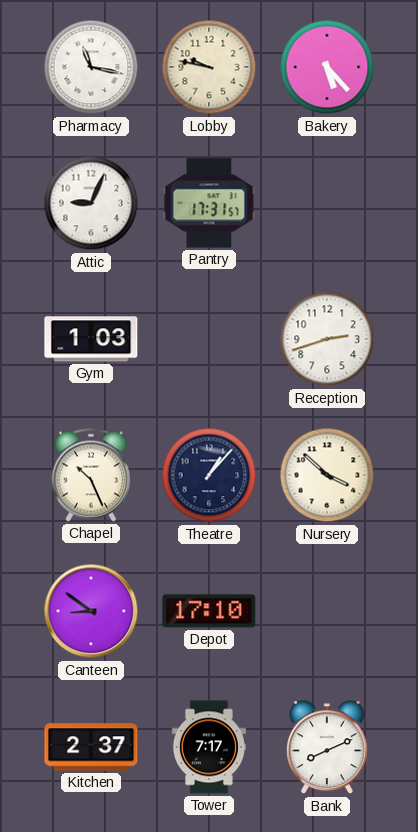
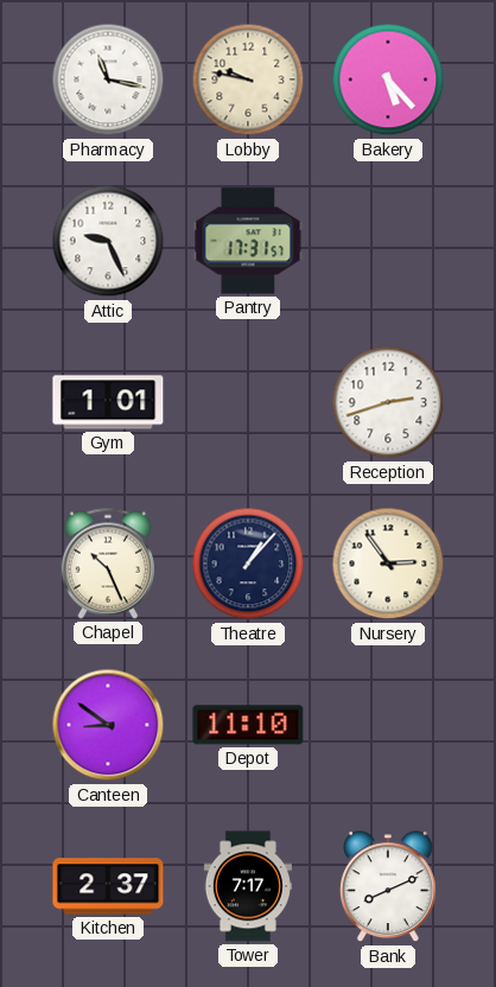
Attic: 9:04 -> 9:26 (108, 241)
Gym: 1:03 -> 1:01 (108, 402)
Nursery: 3:52 -> 2:54 (388, 563)
Depot: 17:10 -> 11:10 (248, 725)
